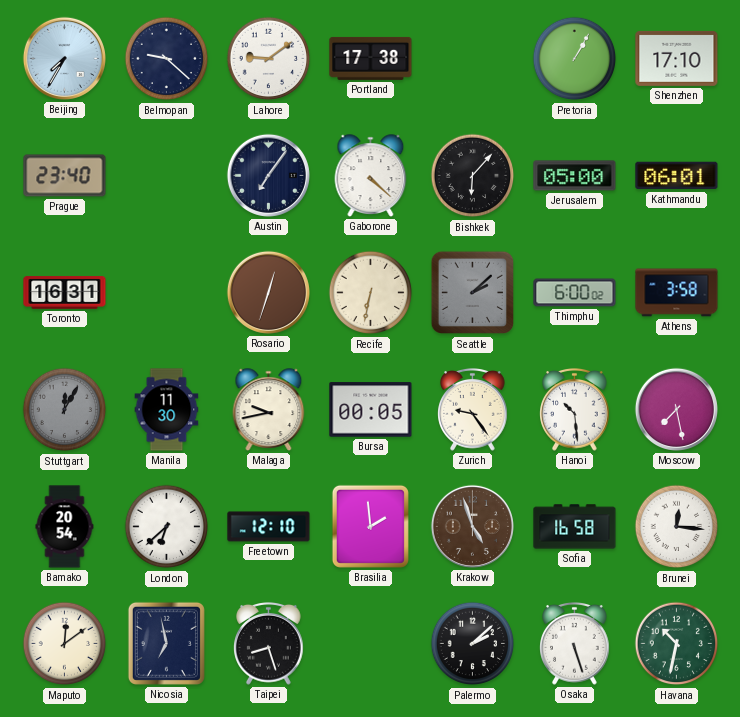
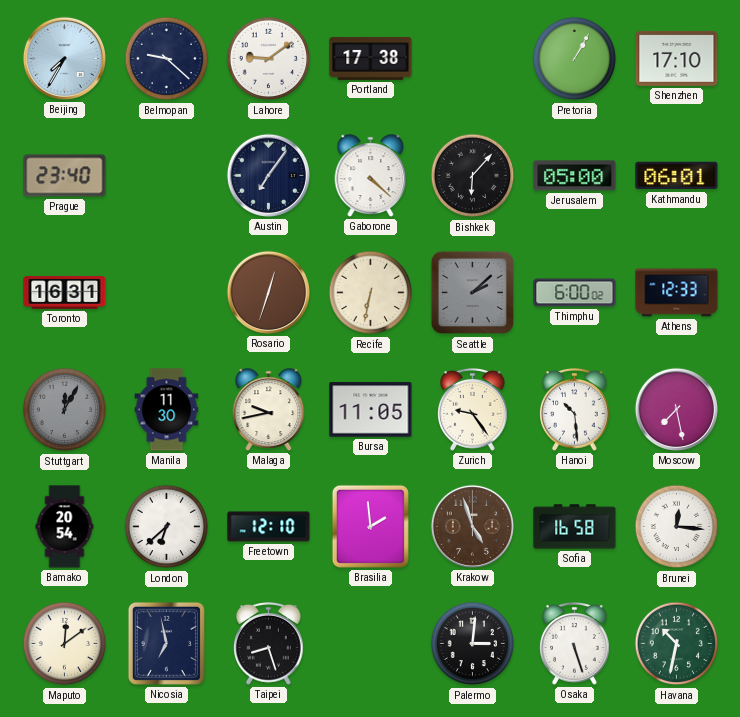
Athens: 3:58 -> 12:33 (677, 293)
Bursa: 00:05 -> 11:05 (371, 410)
Palermo: 2:08 -> 3:01 (473, 644)
